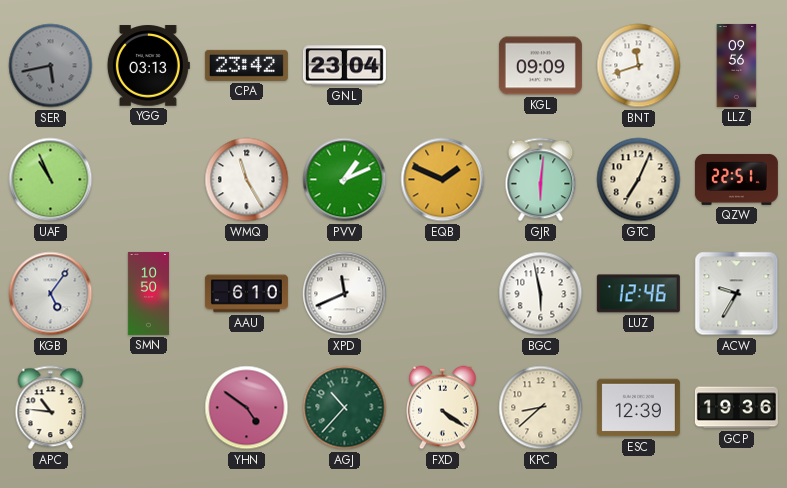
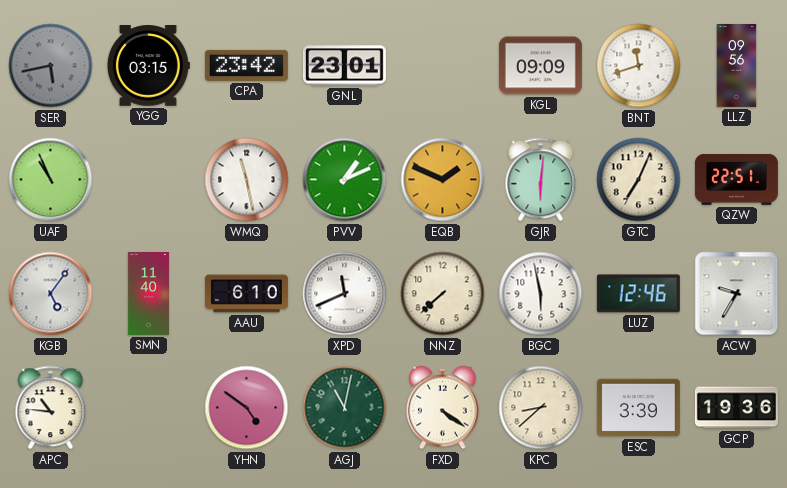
YGG: 03:13 -> 03:15 (148, 66)
GNL: 23:04 -> 23:01 (344, 66)
WMQ: 11:25 -> 11:28 (247, 180)
SMN: 10:50 -> 11:40 (148, 293)
NNZ: none -> 7:38 (443, 294)
AGJ: 10:37 -> 11:02 (345, 408)
ESC: 12:39 -> 3:39 (638, 408)
